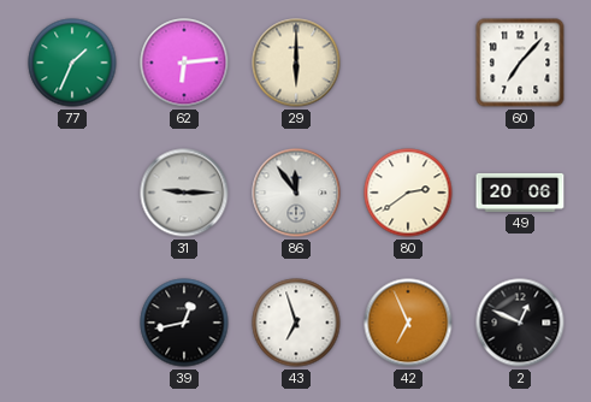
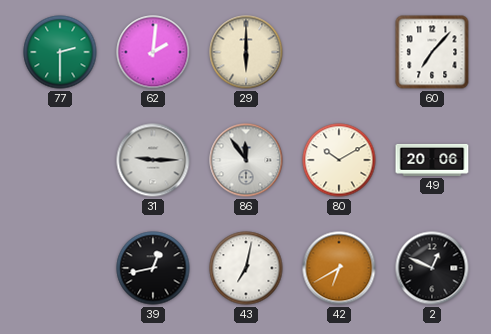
77: 1:34 -> 2:30 (60, 52)
62: 6:14 -> 2:01 (153, 52)
80: 2:39 -> 10:10 (339, 160)
43: 6:57 -> 7:02 (246, 268)
42: 6:56 -> 6:40 (339, 268)
